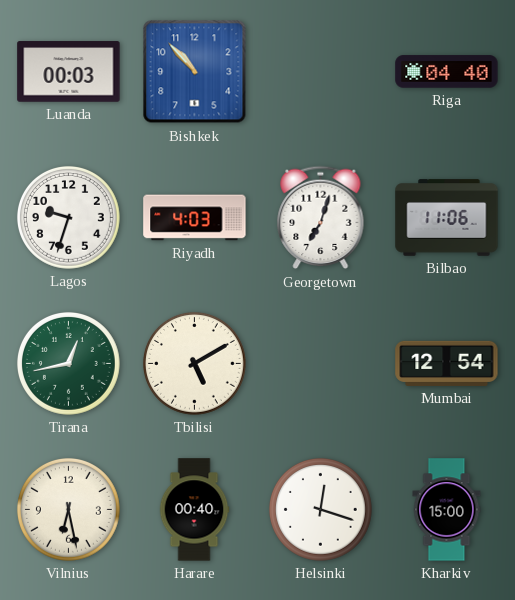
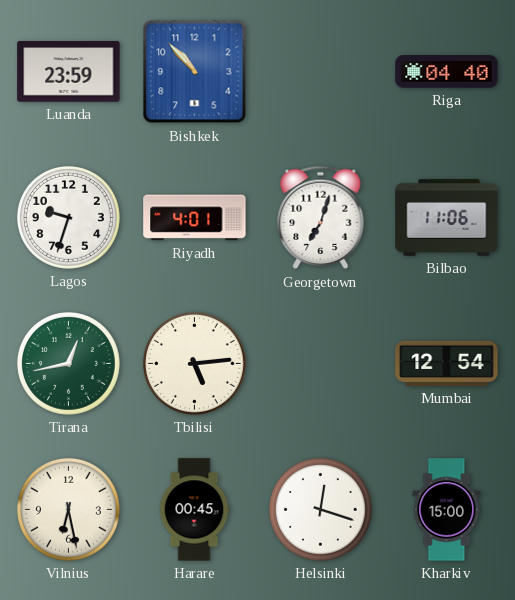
Luanda: 00:03 -> 23:59 (69, 72)
Riyadh: 4:03 -> 4:01 (195, 218)
Tbilisi: 5:10 -> 5:14 (194, 363)
Harare: 00:40 -> 00:45 (194, 510)
